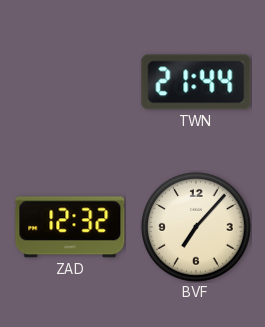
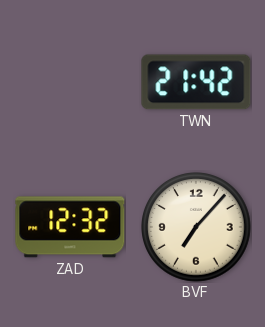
TWN: 21:44 -> 21:42 (196, 82)
